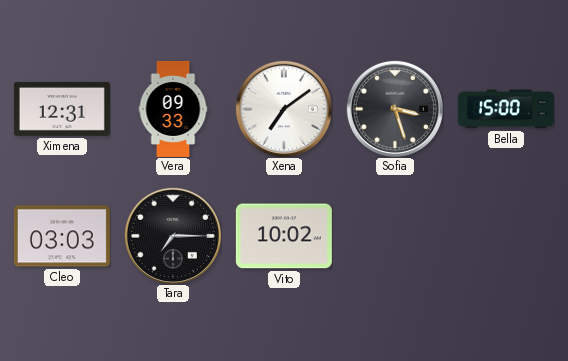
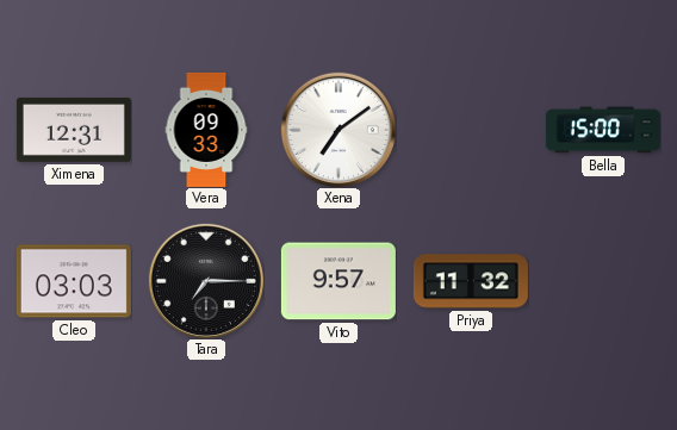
Sofia: 3:27 -> none (395, 109)
Vito: 10:02 -> 9:57 (338, 281)
Priya: none -> 11:32 (471, 281)
